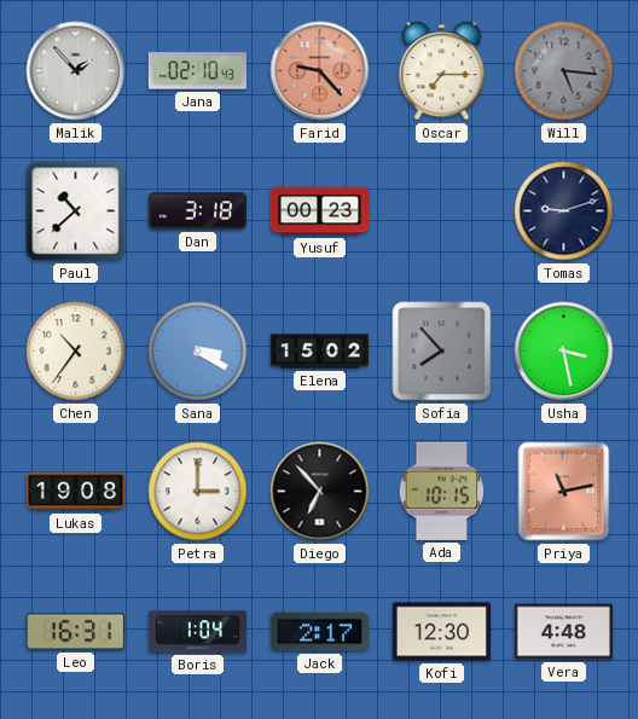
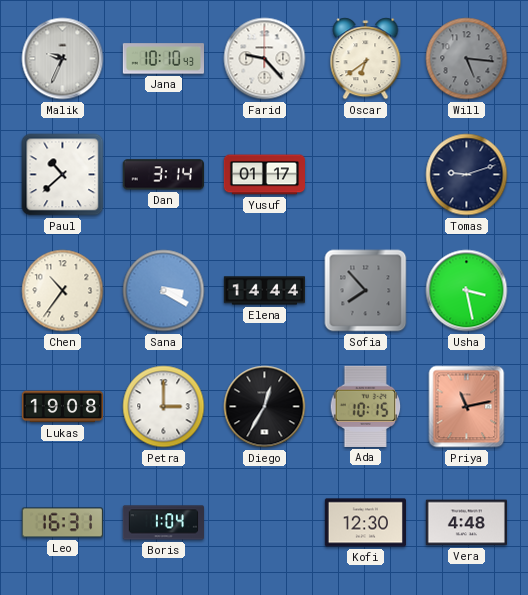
Malik: 1:53 -> 9:34 (63, 59)
Jana: 02:10 -> 10:10 (163, 59)
Farid dial: salmon -> white (265, 59)
Oscar: 7:15 -> 6:39 (366, 59)
Dan: 3:18 -> 3:14 (163, 175)
Yusuf: 00:23 -> 01:17 (265, 175)
Elena: 15:02 -> 14:44 (264, 291)
Diego: 6:53 -> 12:35 (265, 407)
Jack: 2:17 -> none (319, 632)
